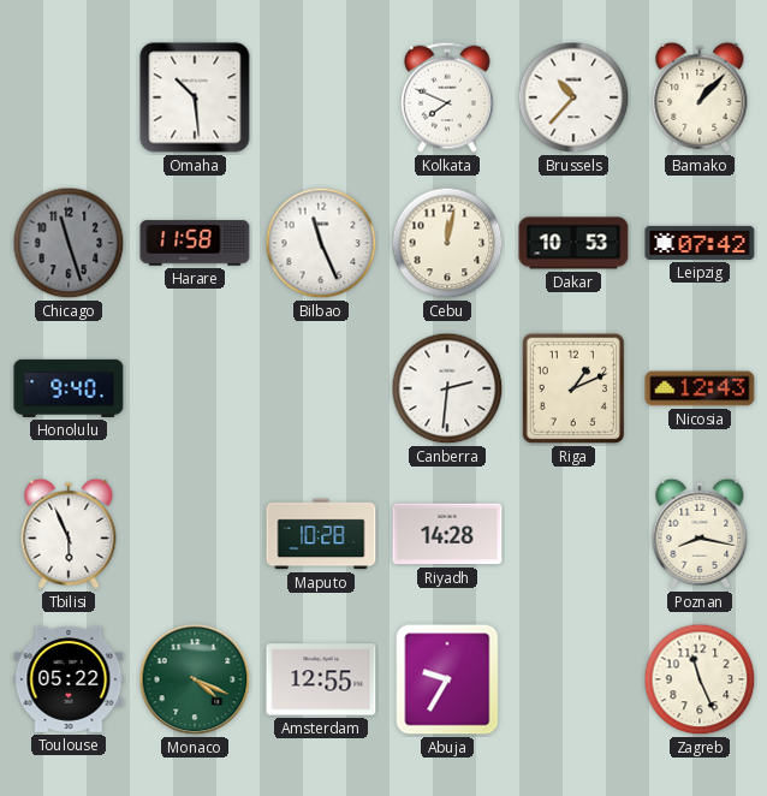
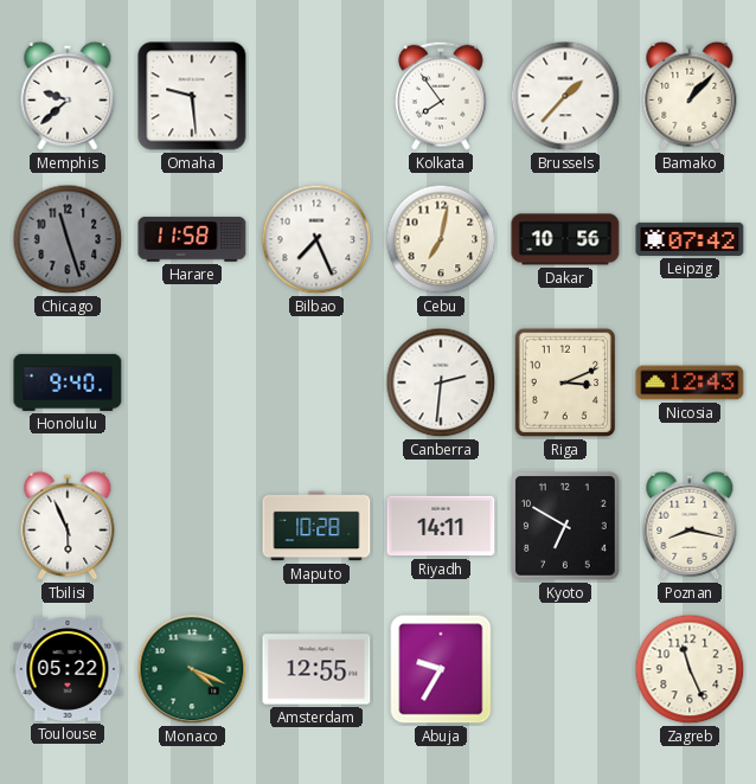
Memphis: none -> 9:38 (68, 96)
Omaha: 10:29 -> 9:29 (192, 96)
Kolkata: 7:49 -> 7:54 (441, 96)
Brussels: 10:37 -> 1:37 (565, 96)
Bilbao: 11:26 -> 7:26 (316, 239)
Cebu: 12:02 -> 7:02 (441, 239)
Dakar: 10:53 -> 10:56 (565, 239)
Riga: 1:11 -> 3:11 (565, 383)
Riyadh: 14:28 -> 14:11 (441, 526)
Kyoto: none -> 6:50 (565, 526)
